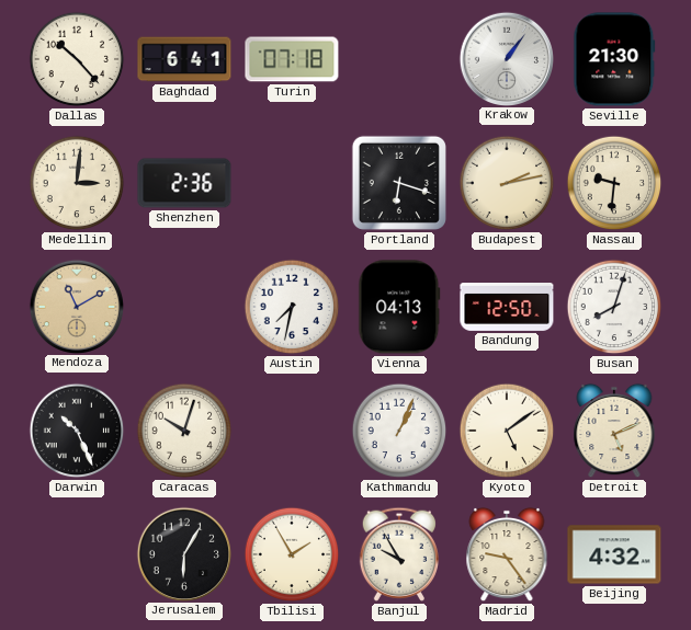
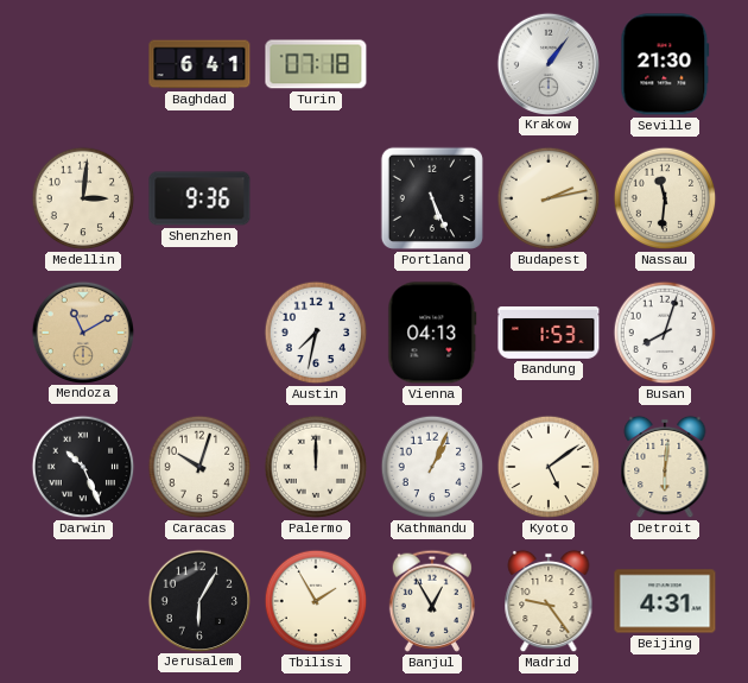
Dallas: 10:23 -> none (77, 59)
Shenzhen: 2:36 -> 9:36 (199, 198)
Portland: 6:18 -> 5:26 (432, 198)
Nassau: 9:31 -> 11:31 (665, 198)
Bandung: 12:50 -> 1:53 (549, 334)
Palermo: none -> 12:00 (316, 467)
Detroit: 5:11 -> 6:01 (665, 467)
Banjul: 9:55 -> 12:55 (431, 601)
Beijing: 4:32 -> 4:31 (665, 601)
